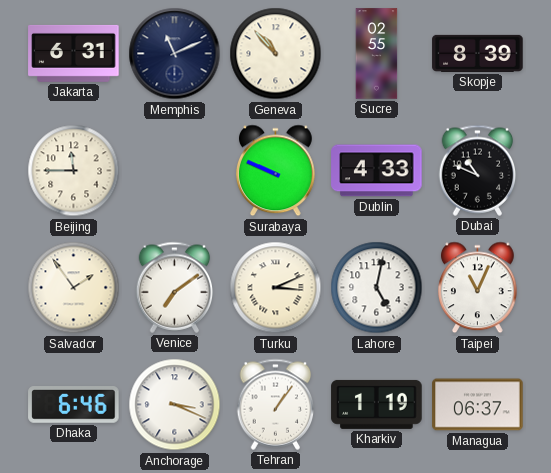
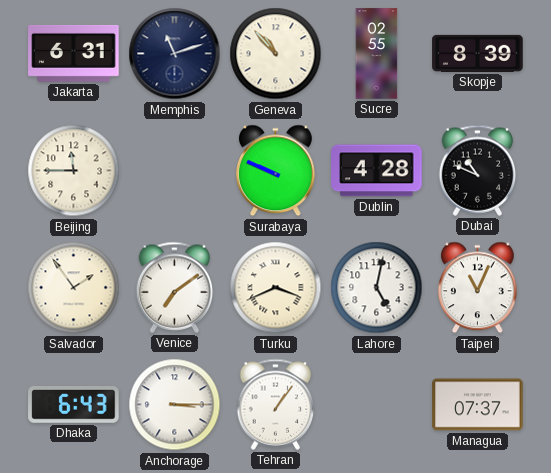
Memphis: 11:11 -> 11:12 (175, 54)
Dublin: 4:33 -> 4:28 (377, 171)
Turku: 3:11 -> 3:41 (276, 288)
Dhaka: 6:46 -> 6:43 (74, 405)
Anchorage: 3:19 -> 3:15 (175, 405)
Kharkiv: 1:19 -> none (377, 404)
Managua: 06:37 -> 07:37 (478, 405)
